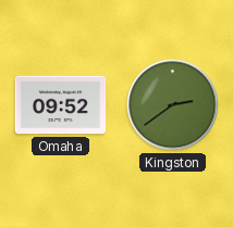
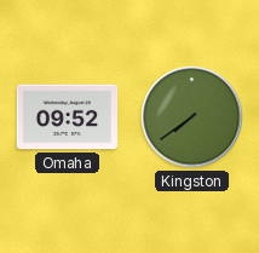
Kingston: 2:39 -> 7:39 (192, 117)
